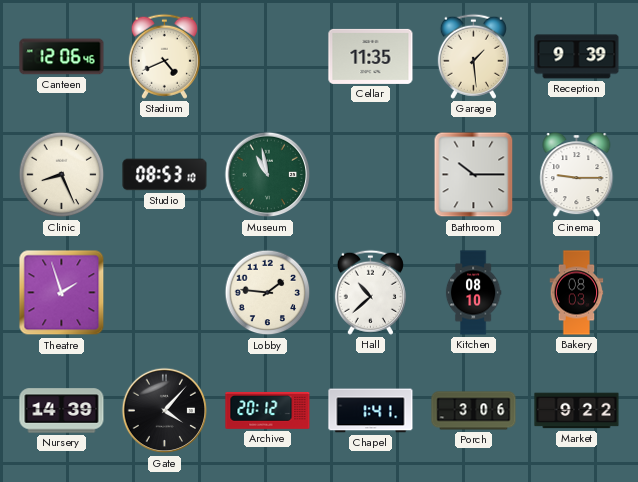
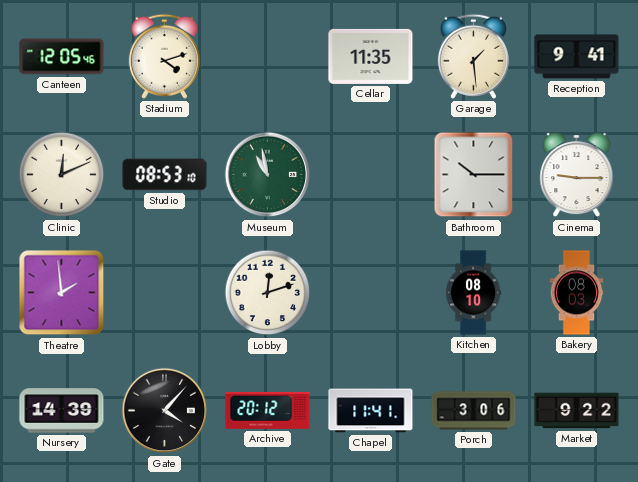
Canteen: 12:06 -> 12:05 (62, 57)
Stadium: 4:41 -> 4:12 (164, 56)
Reception: 9:39 -> 9:41 (577, 57)
Clinic: 8:26 -> 12:11 (62, 175)
Theatre: 1:57 -> 1:59 (62, 293)
Lobby: 1:46 -> 12:12 (268, 293)
Hall: 10:38 -> none (370, 292)
Chapel: 1:41 -> 11:41 (371, 411)
